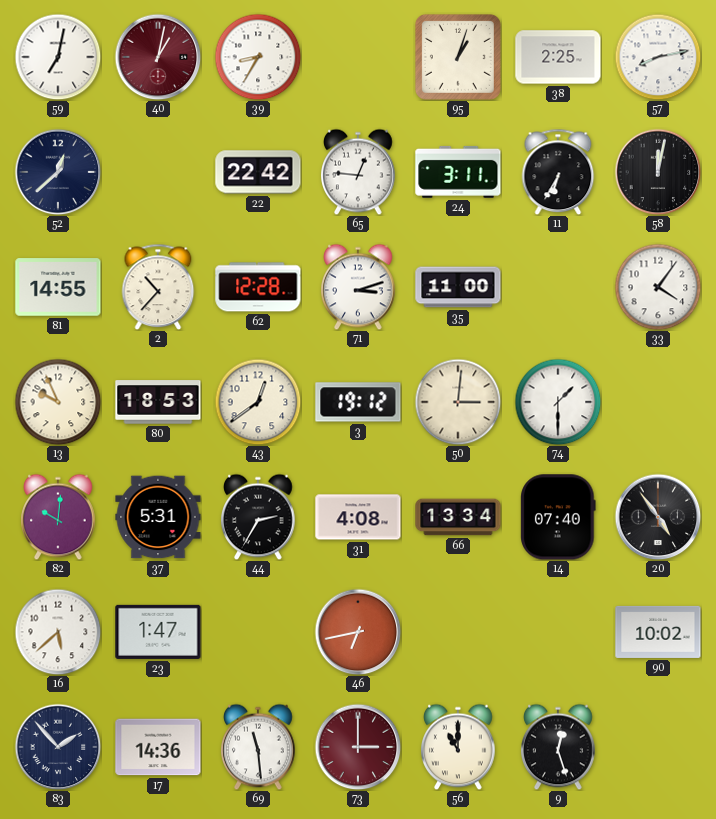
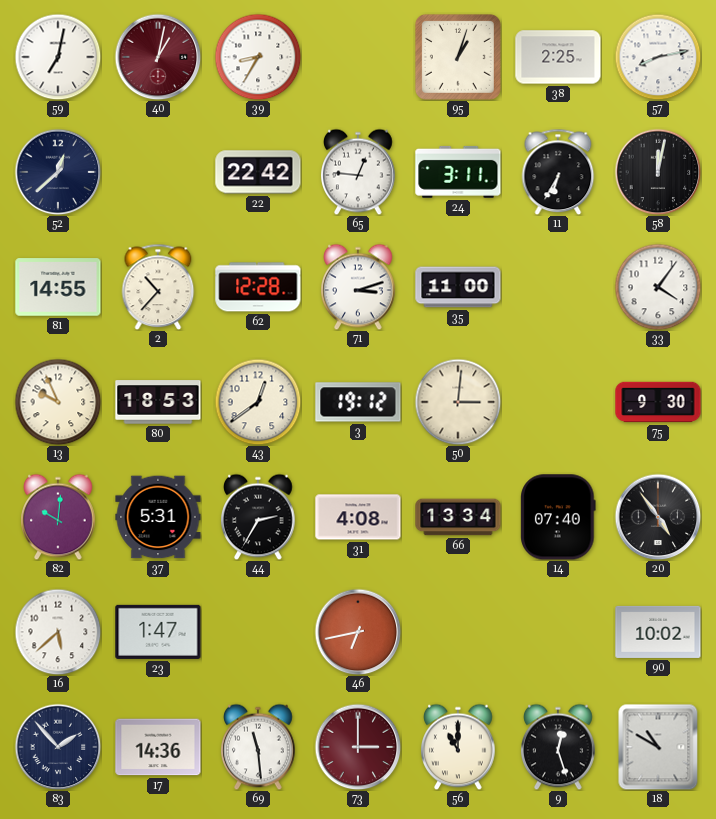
74: 1:30 -> none (558, 402)
75: none -> 9:30 (658, 402)
18: none -> 10:50 (658, 747)
